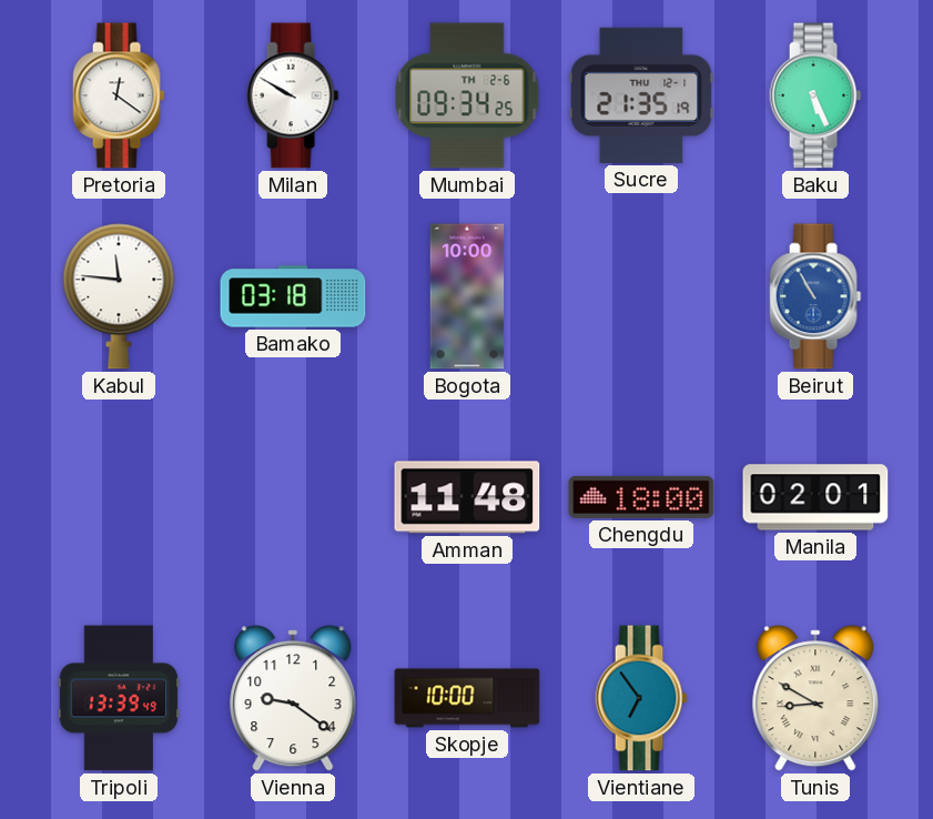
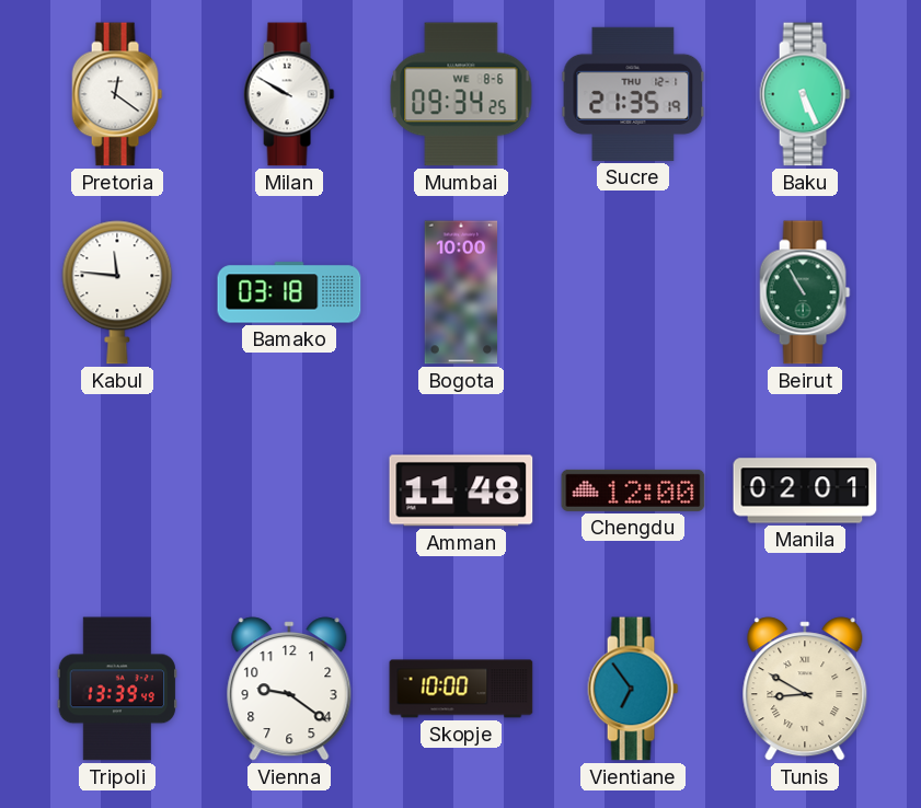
Mumbai date: TH 2-6 -> WE 8-6 (461, 94)
Beirut dial: blue -> green (805, 292)
Chengdu: 18:00 -> 12:00 (633, 490)
